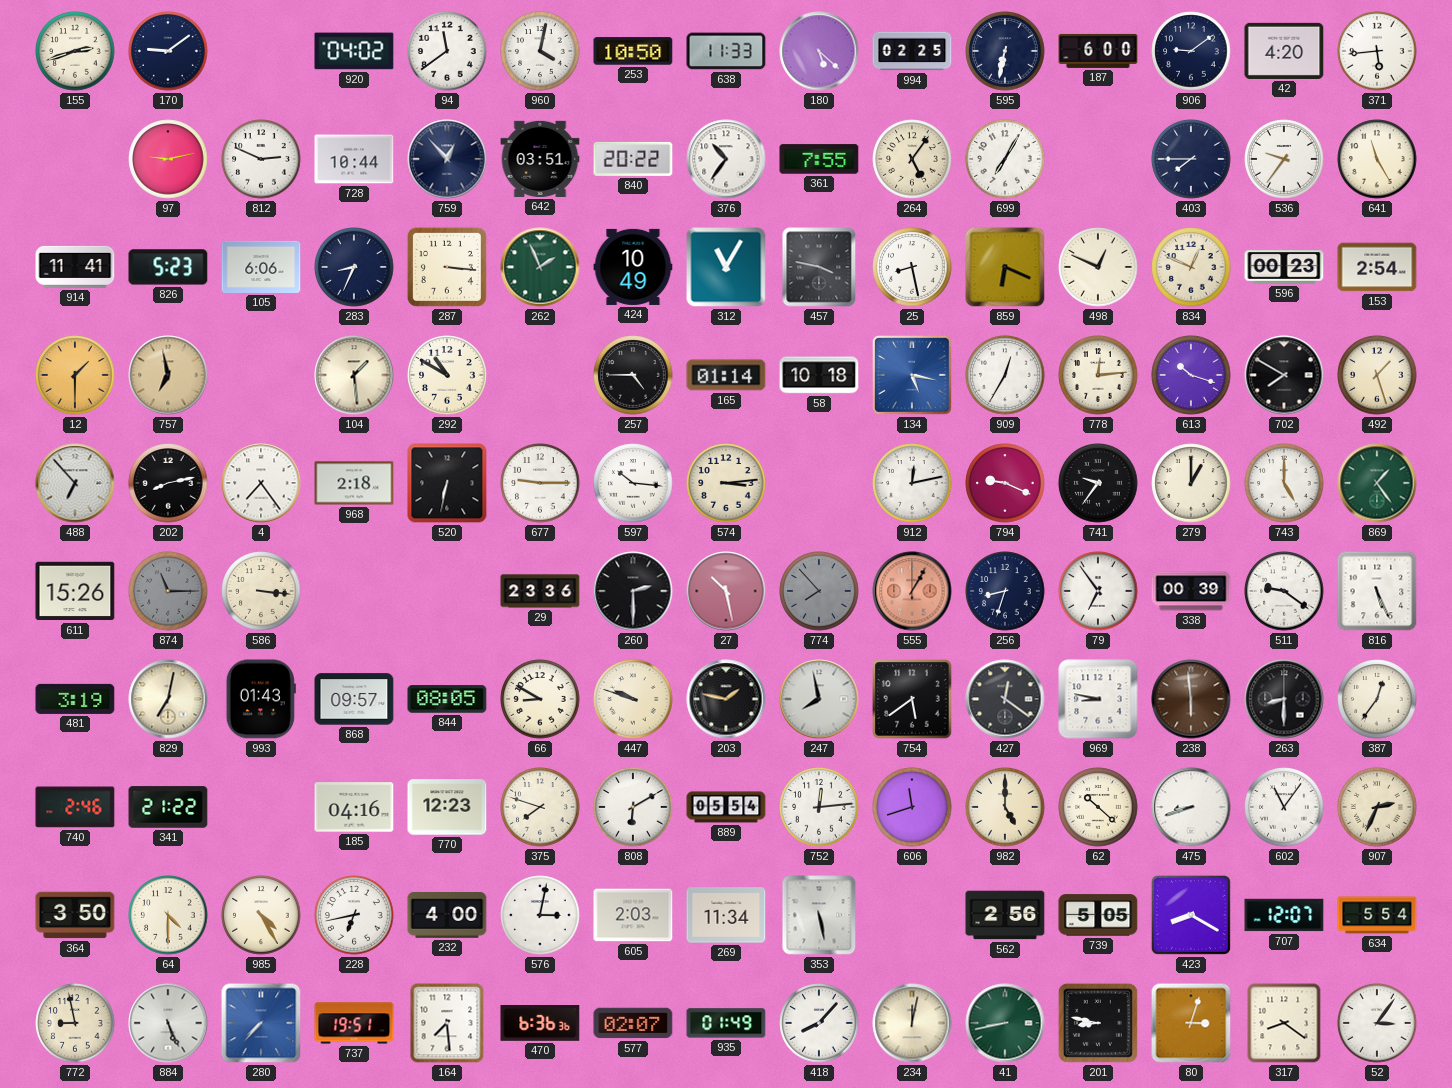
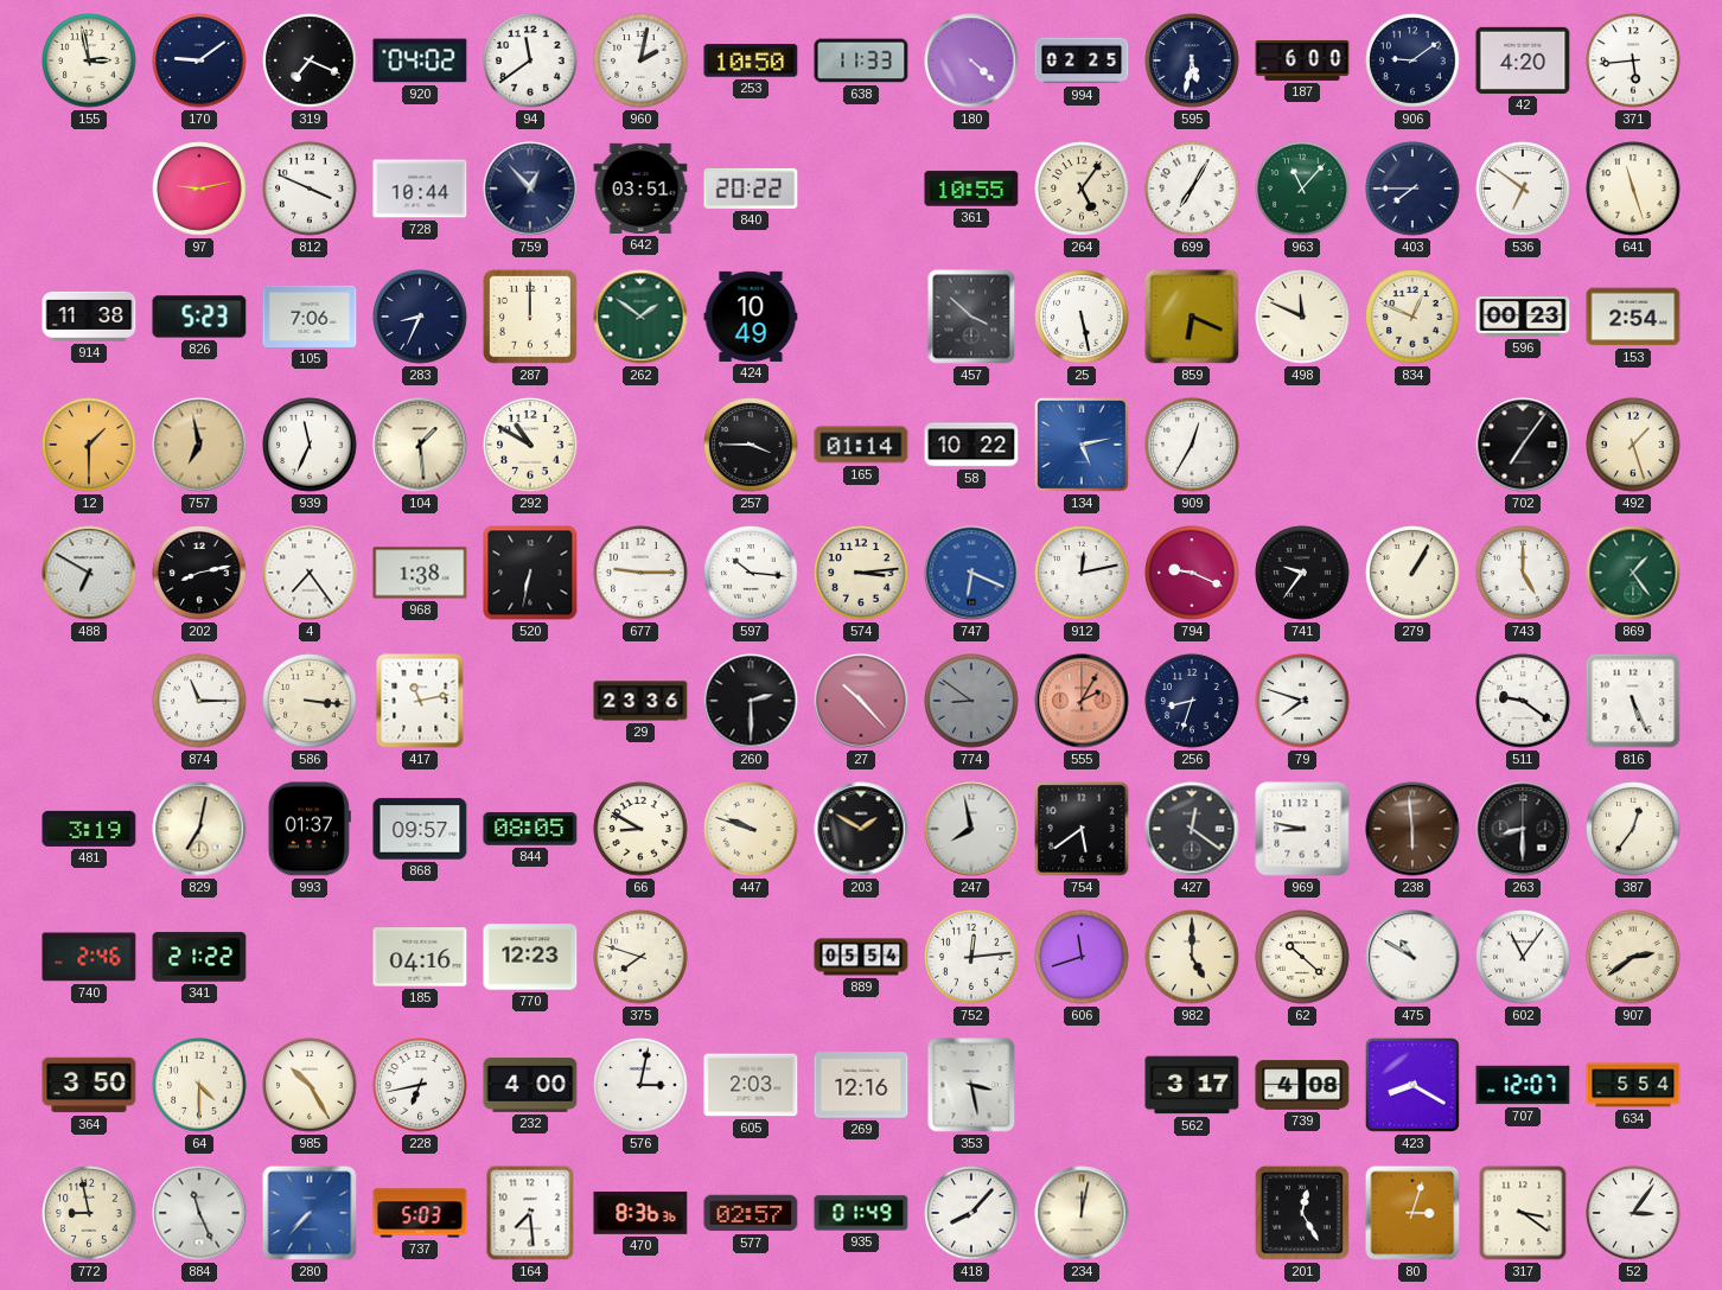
155: 2:42 -> 2:58 (89, 60)
319: none -> 7:19 (310, 60)
960: 4:02 -> 2:02 (640, 60)
180: 5:22 -> 4:22 (971, 60)
595: 6:32 -> 5:32 (1192, 60)
812: 2:49 -> 3:49 (310, 189)
376: 10:36 -> none (726, 159)
361: 7:55 -> 10:55 (971, 189)
963: none -> 11:07 (1302, 189)
536: 9:36 -> 6:51 (1523, 189)
641: 11:25 -> 11:27 (1633, 189)
914: 11:41 -> 11:38 (89, 317)
105: 6:06 -> 7:06 (310, 317)
287: 3:16 -> 12:00 (530, 317)
262: 1:56 -> 1:51 (640, 317)
312: 11:05 -> none (726, 267)
457: 3:47 -> 3:52 (971, 317)
25: 8:28 -> 5:28 (1082, 317)
498: 12:49 -> 11:49 (1302, 317)
939: none -> 11:34 (310, 445)
257: 4:45 -> 3:45 (751, 445)
58: 10:18 -> 10:22 (971, 445)
134: 5:17 -> 5:13 (1082, 445)
778: 12:14 -> none (1098, 375)
613: 10:18 -> none (1191, 375)
702: 7:50 -> 7:06 (1523, 445)
488: 6:53 -> 6:50 (89, 573)
968: 2:18 -> 1:38 (420, 573)
747: none -> 6:19 (971, 573)
279: 1:00 -> 1:05 (1412, 573)
611: 15:26 -> none (75, 591)
874 dial: grey -> white (199, 701)
417: none -> 11:13 (420, 701)
27: 10:28 -> 10:23 (861, 701)
774: 7:53 -> 8:51 (971, 701)
555: 1:05 -> 2:05 (1082, 701)
79: 6:54 -> 7:48 (1302, 701)
338: 00:39 -> none (1191, 591)
993: 01:43 -> 01:37 (310, 829)
203: 1:47 -> 1:50 (861, 829)
808: 6:10 -> none (633, 807)
475: 8:42 -> 10:50 (1412, 957)
907: 2:34 -> 2:39 (1633, 957)
985: 4:25 -> 10:25 (310, 1085)
269: 11:34 -> 12:16 (861, 1085)
353: 5:28 -> 3:28 (971, 1085)
562: 2:56 -> 3:17 (1192, 1085)
739: 5:05 -> 4:08 (1302, 1085)
884: 5:26 -> 11:26 (199, 1213)
737: 19:51 -> 5:03 (420, 1213)
470: 6:36 -> 8:36 (640, 1214)
577: 02:07 -> 02:57 (751, 1213)
41: 8:43 -> none (1005, 1023)
201: 8:47 -> 12:25 (1302, 1213)
317: 8:21 -> 3:21 (1523, 1213)
